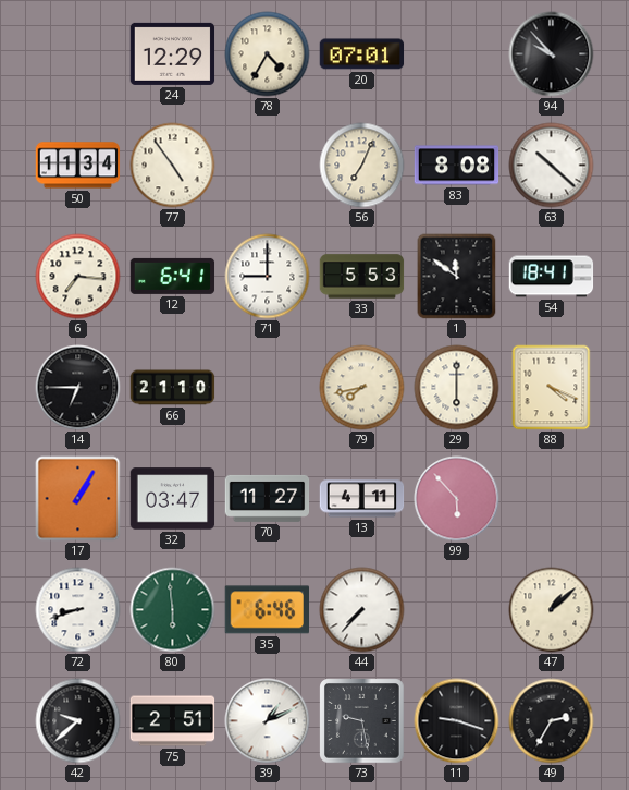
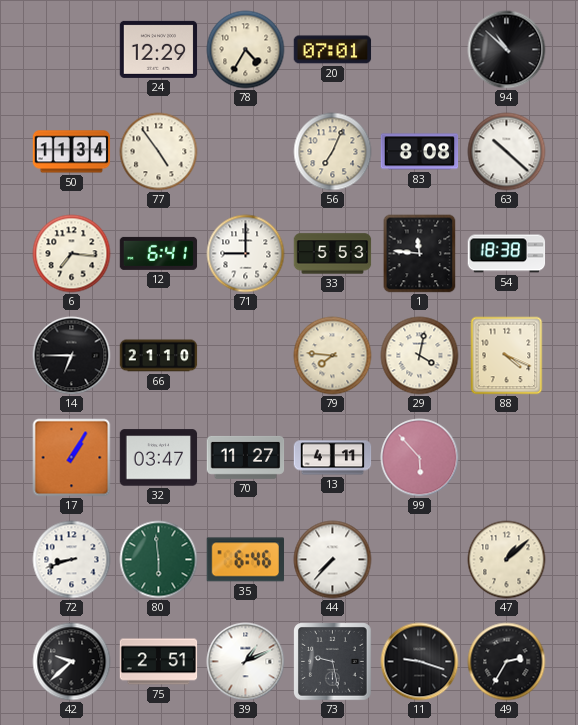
94: 9:53 -> 10:52 (507, 50)
1: 11:51 -> 11:46 (420, 254)
54: 18:41 -> 18:38 (507, 254)
79: 7:43 -> 7:46 (333, 356)
29: 6:00 -> 4:02 (420, 356)
